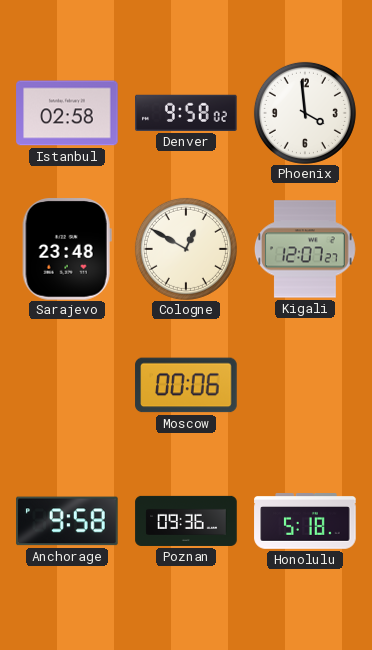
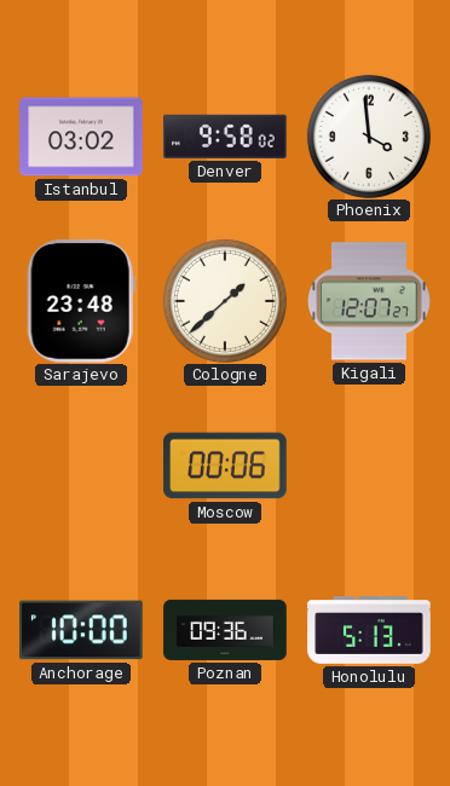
Istanbul: 02:58 -> 03:02 (81, 137)
Cologne: 12:50 -> 1:38 (225, 301)
Anchorage: 9:58 -> 10:00 (81, 630)
Honolulu: 5:18 -> 5:13 (369, 630)
